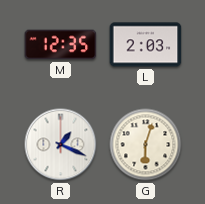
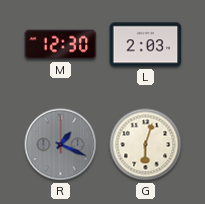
M: 12:35 -> 12:30 (61, 45)
R dial: white -> grey (61, 145)
